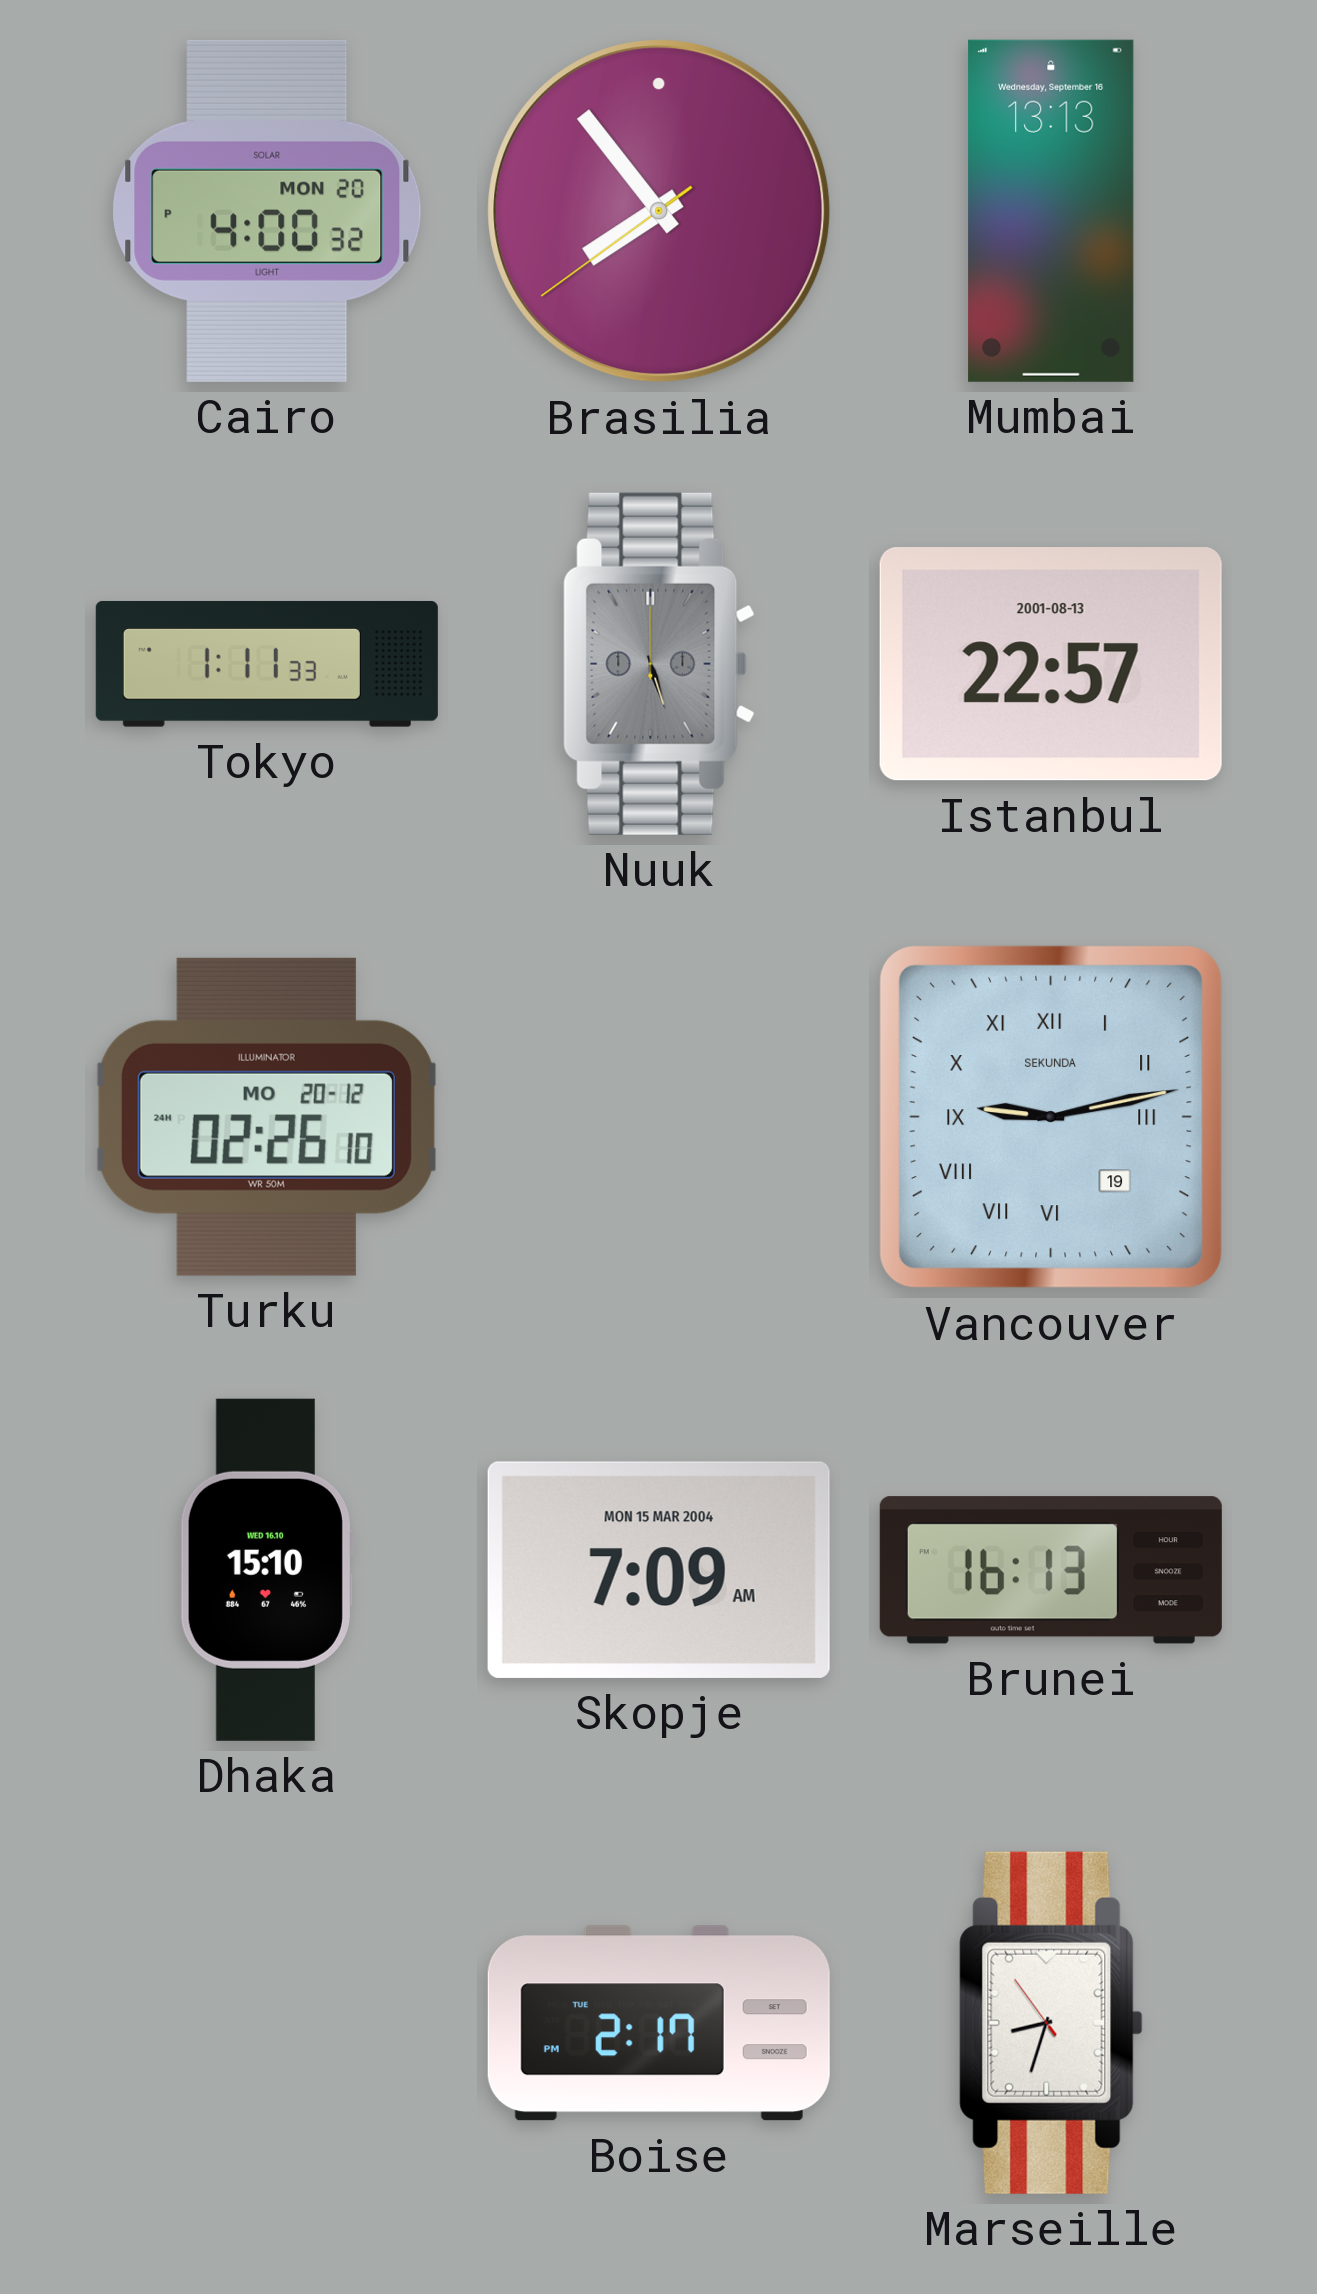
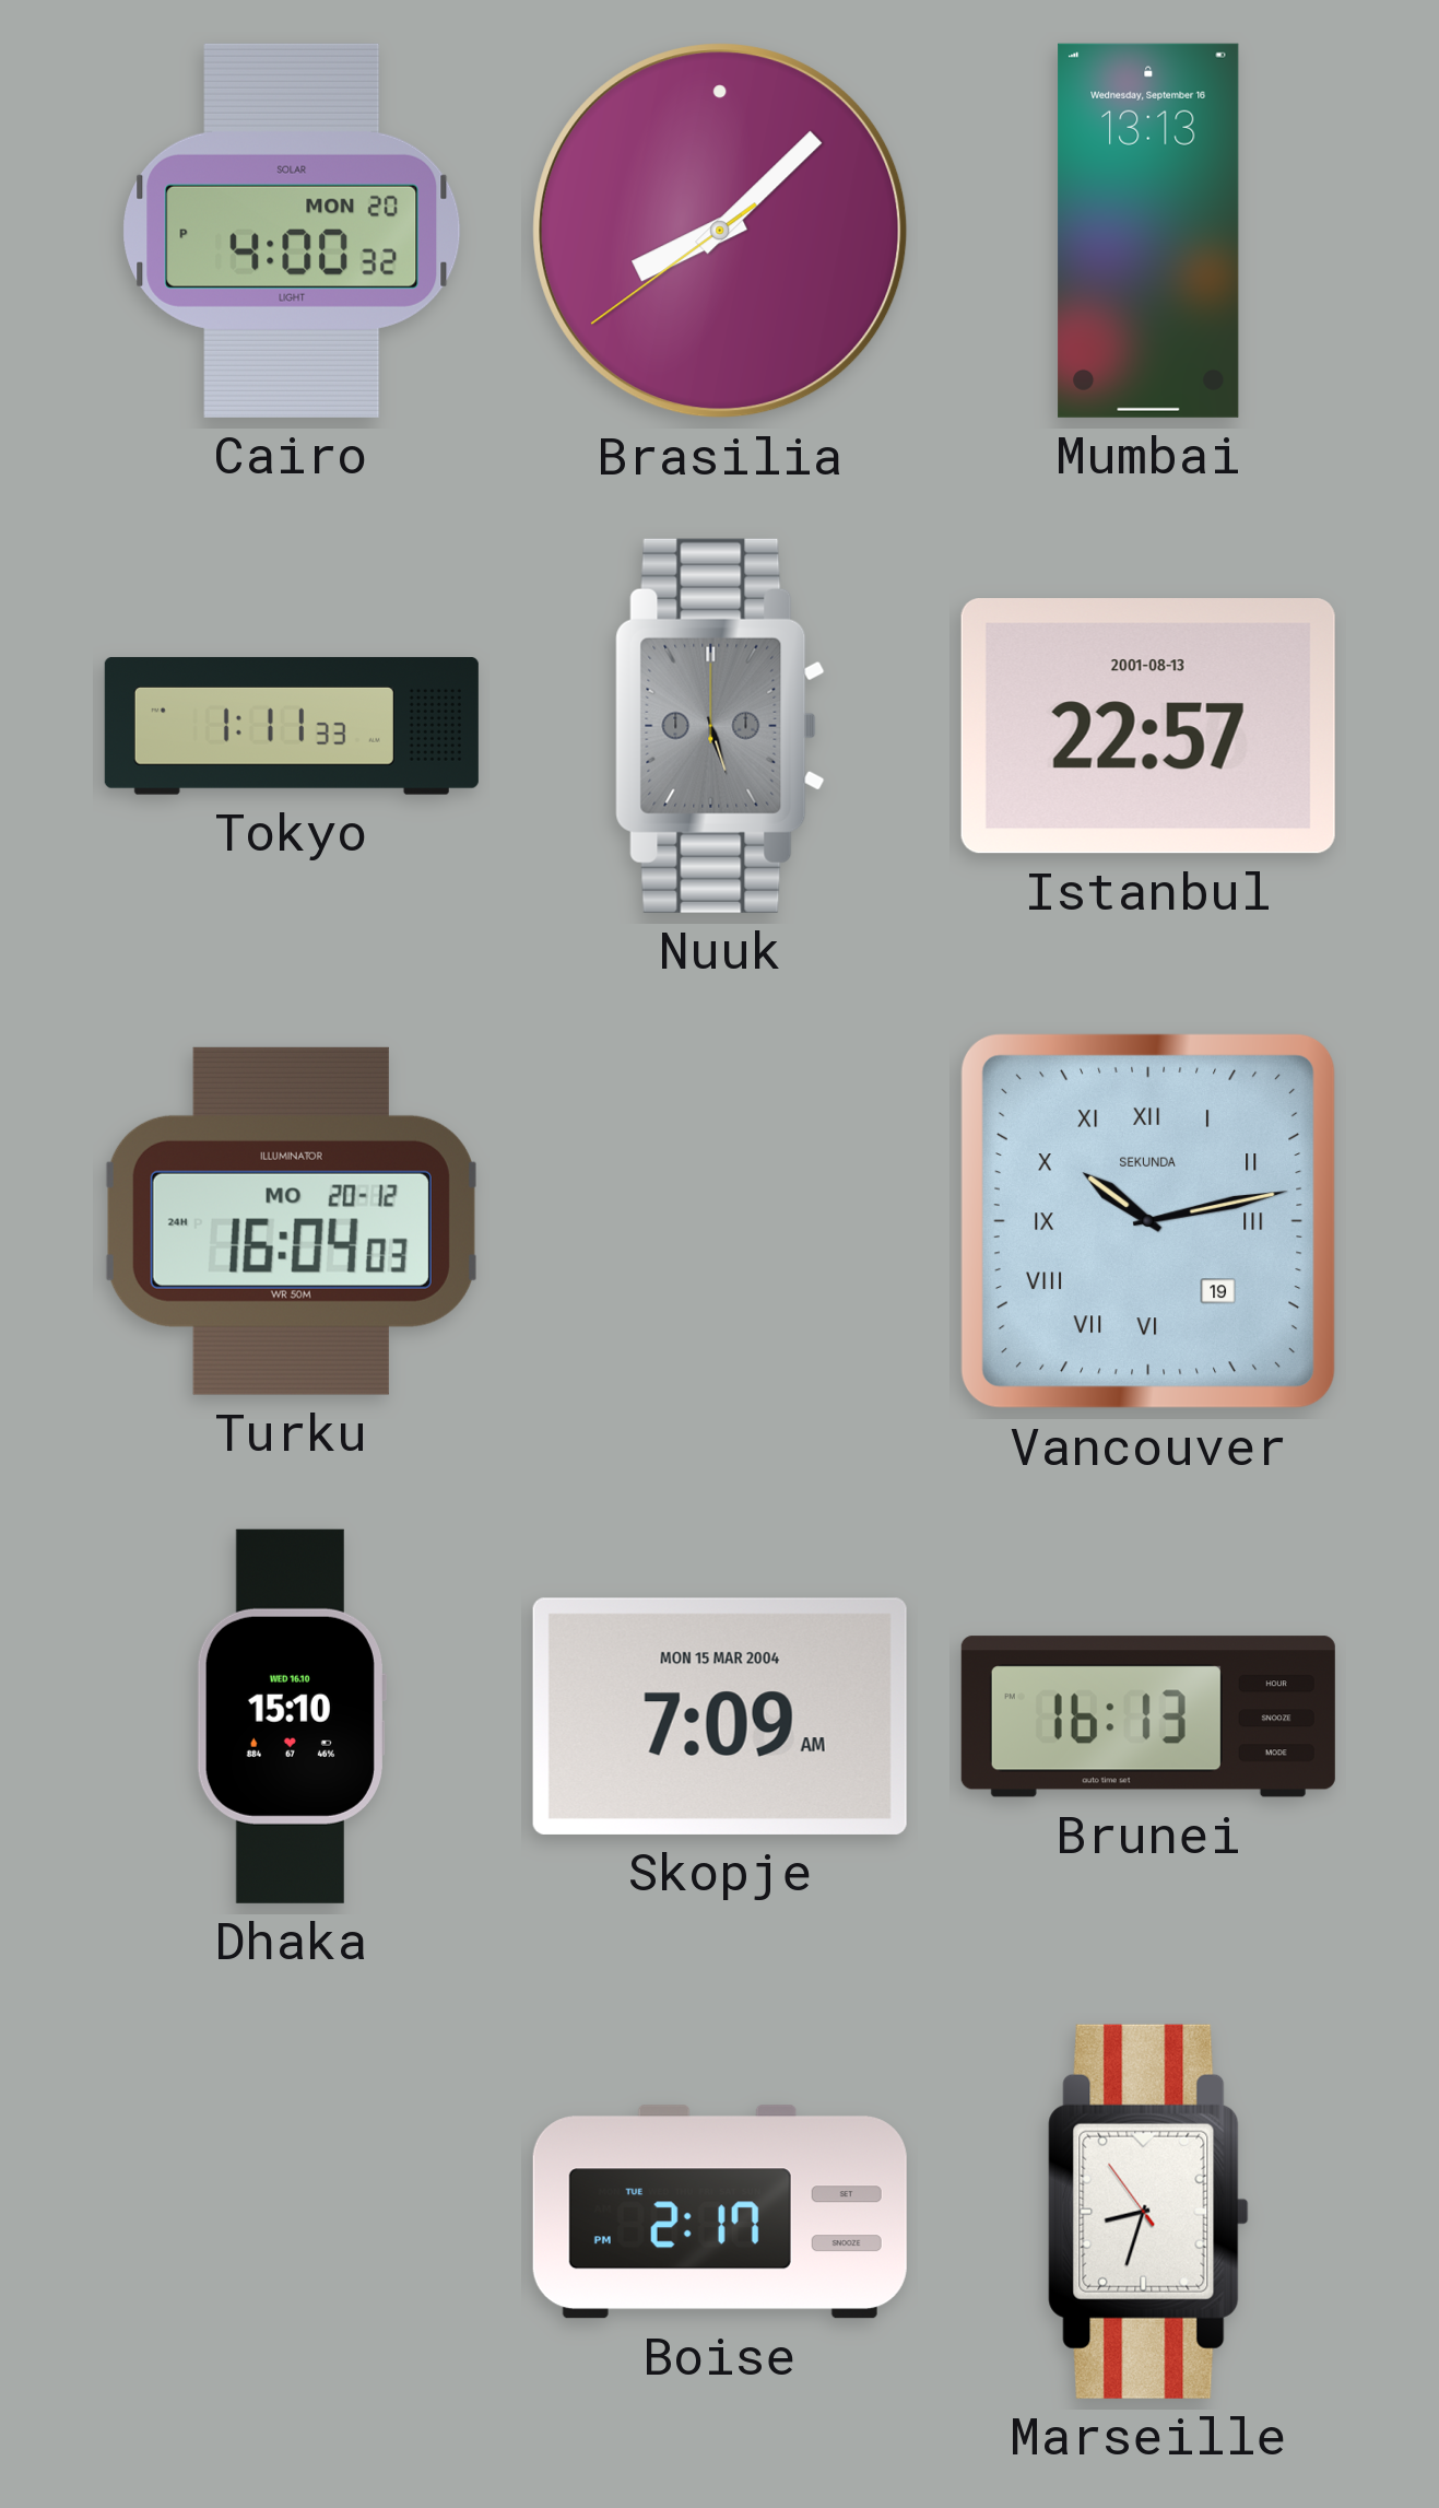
Brasilia: 7:53 -> 8:07 (720, 231)
Turku: 02:26 -> 16:04 (291, 1221)
Vancouver: 9:13 -> 10:13 (1148, 1221)
